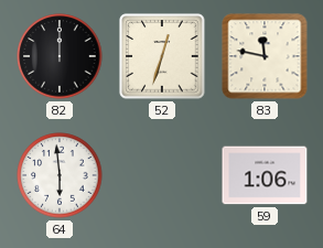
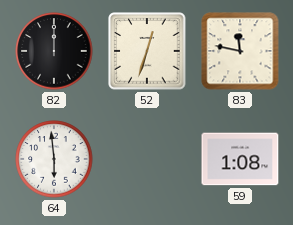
59: 1:06 -> 1:08 (240, 159)
